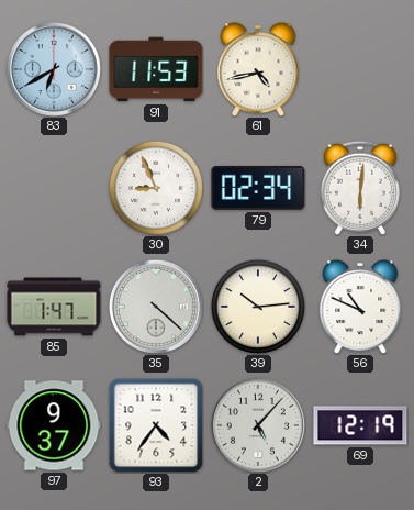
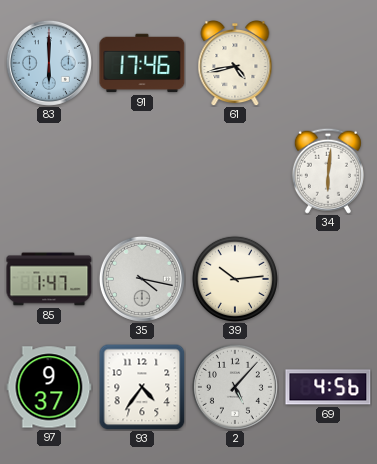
83: 6:40 -> 6:00 (49, 63)
91: 11:53 -> 17:46 (142, 63)
30: 8:56 -> none (156, 188)
79: 02:34 -> none (258, 188)
35: 4:22 -> 4:17 (142, 279)
56: 10:49 -> none (360, 308)
69: 12:19 -> 4:56 (328, 387)
